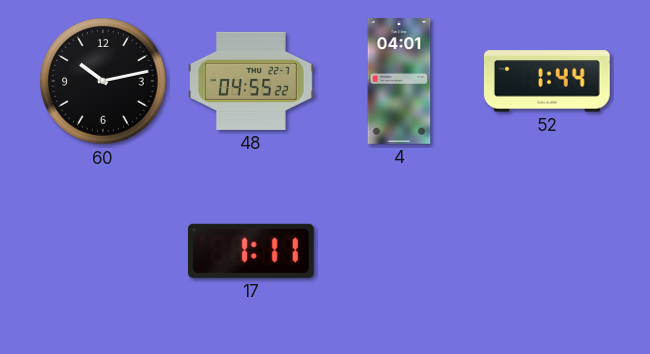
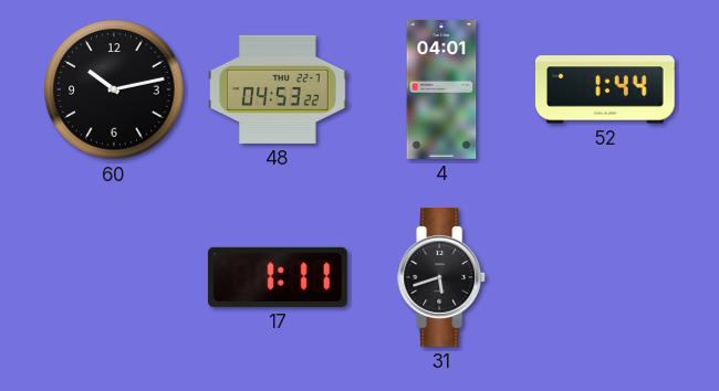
48: 04:55 -> 04:53 (279, 89)
31: none -> 5:42 (442, 278)
